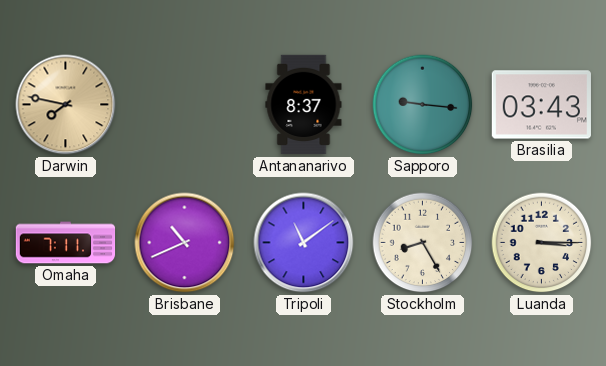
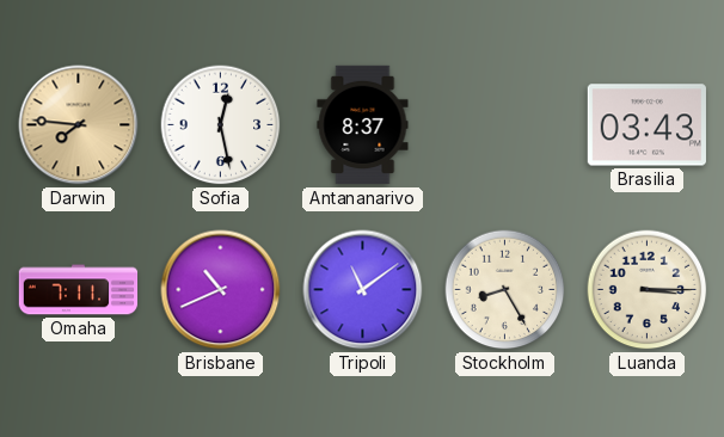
Darwin: 7:47 -> 7:46 (79, 125)
Sofia: none -> 12:28 (221, 125)
Sapporo: 9:16 -> none (423, 105)
